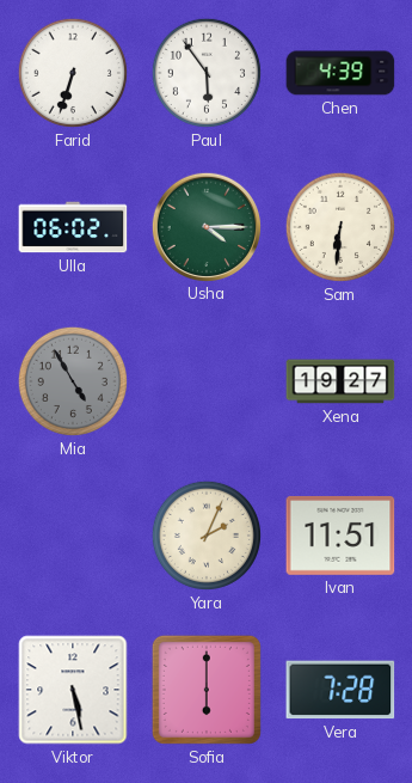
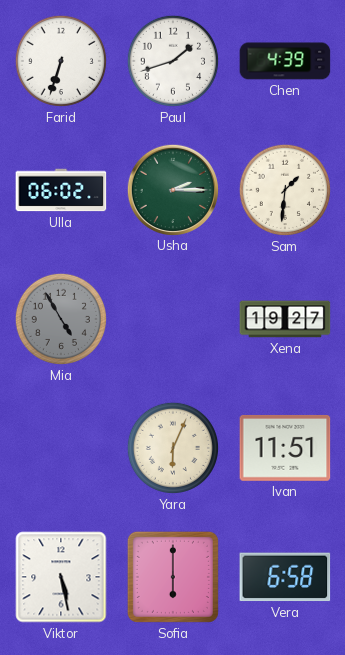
Paul: 5:54 -> 1:42 (173, 61)
Usha: 4:15 -> 2:15 (172, 189)
Sam: 6:31 -> 1:31 (285, 190)
Yara: 2:04 -> 6:04 (173, 448)
Vera: 7:28 -> 6:58 (285, 577)
